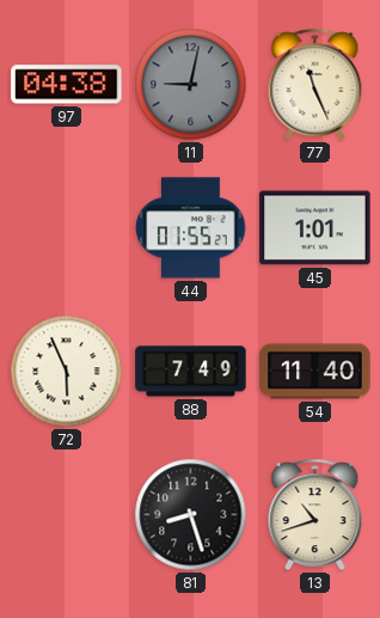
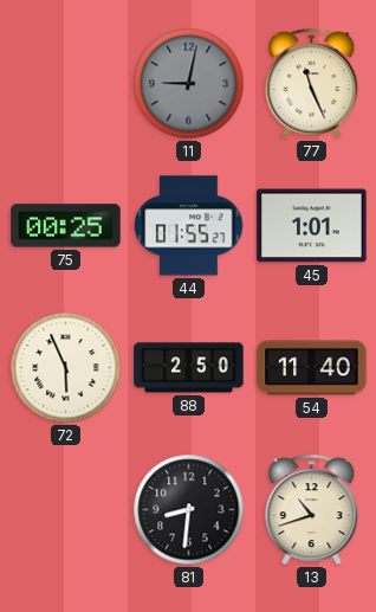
97: 04:38 -> none (67, 85)
75: none -> 00:25 (66, 226)
88: 7:49 -> 2:50 (189, 368)
81: 8:27 -> 8:31 (189, 510)
